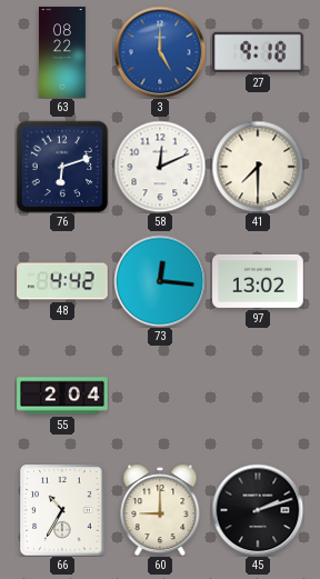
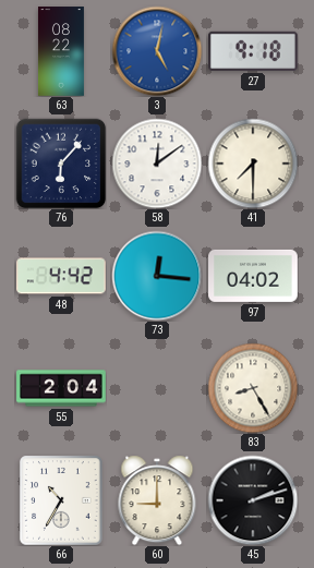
3: 5:00 -> 5:02 (157, 51)
76: 6:12 -> 6:07 (61, 164)
58: 12:11 -> 12:09 (157, 164)
97: 13:02 -> 04:02 (253, 276)
83: none -> 8:25 (253, 388)
